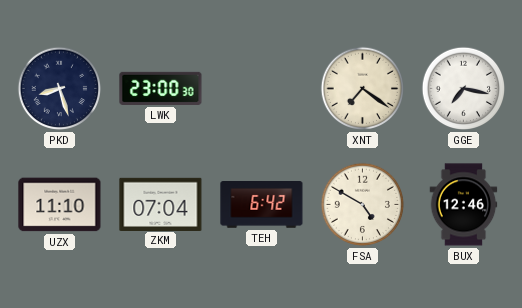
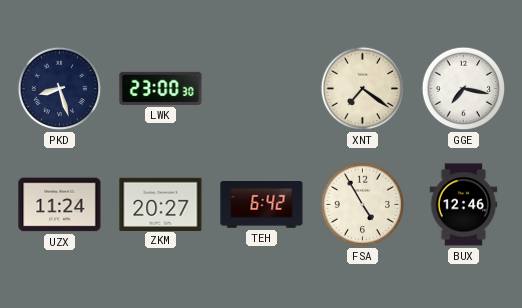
UZX: 11:10 -> 11:24 (60, 205)
ZKM: 07:04 -> 20:27 (161, 204)
FSA: 4:50 -> 4:55 (363, 205)
